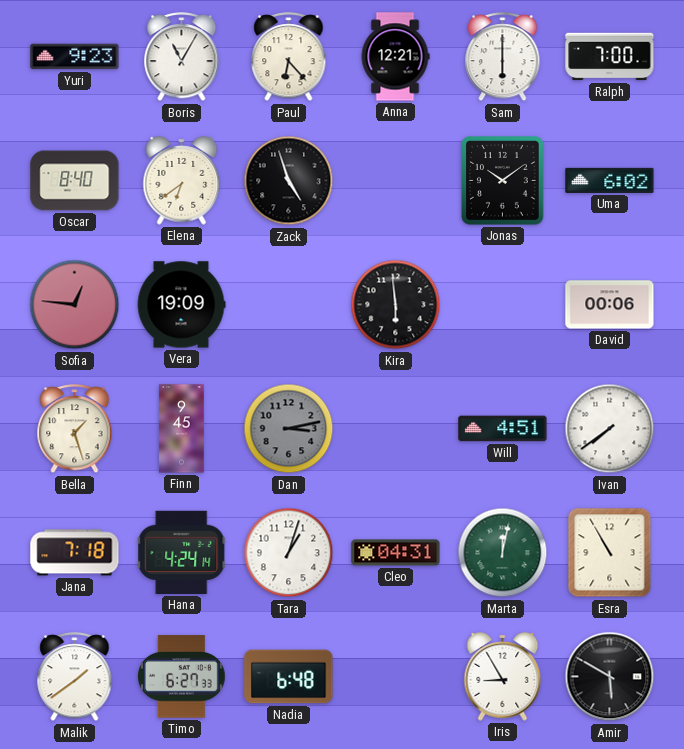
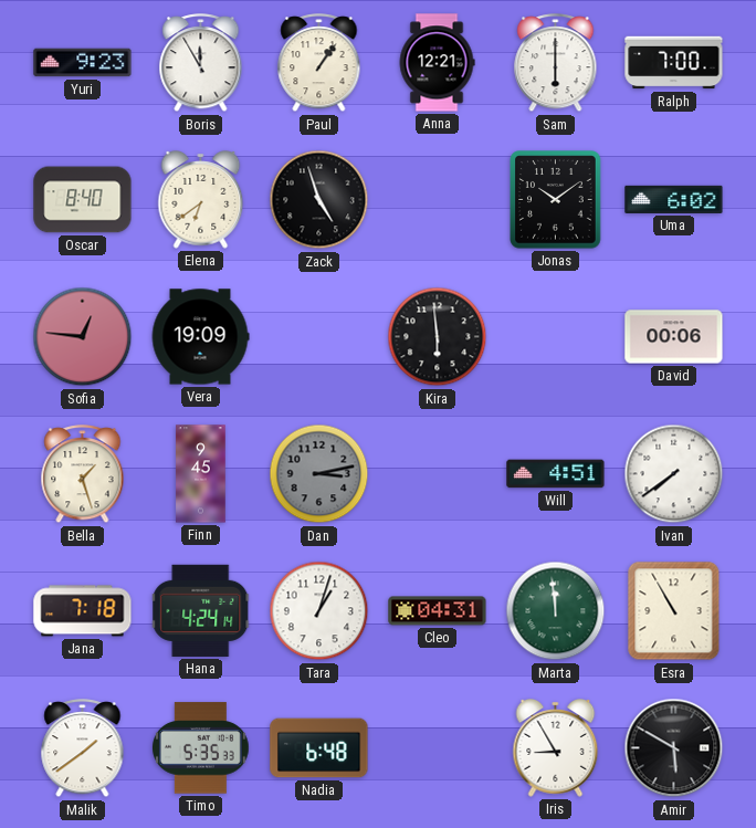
Boris: 11:05 -> 11:55 (201, 63)
Paul: 6:23 -> 1:06 (319, 63)
Marta: 12:02 -> 11:59 (556, 611)
Timo: 6:27 -> 5:35 (201, 748)
